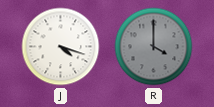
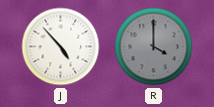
J: 4:18 -> 4:53 (61, 47)
